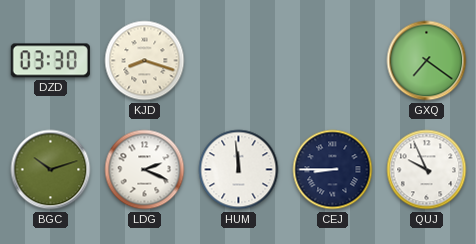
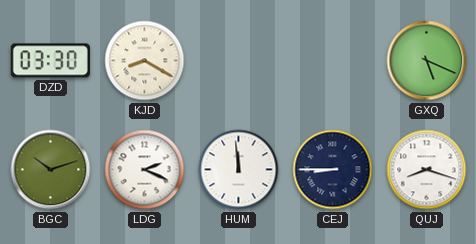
KJD: 8:18 -> 8:20 (145, 61)
GXQ: 7:21 -> 5:19 (427, 61)
QUJ: 9:56 -> 8:18 (427, 170)
